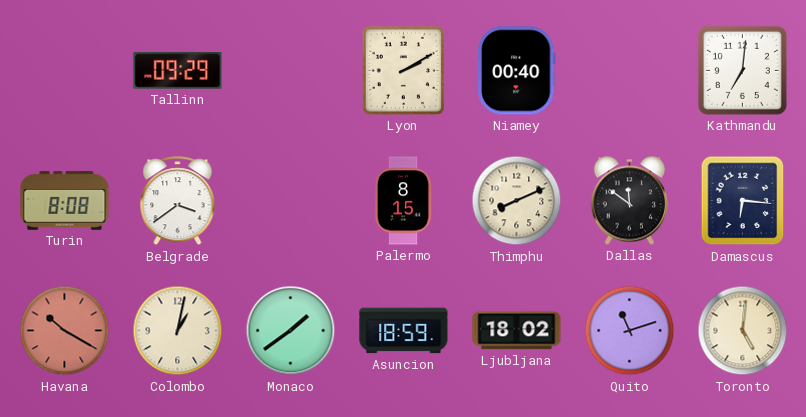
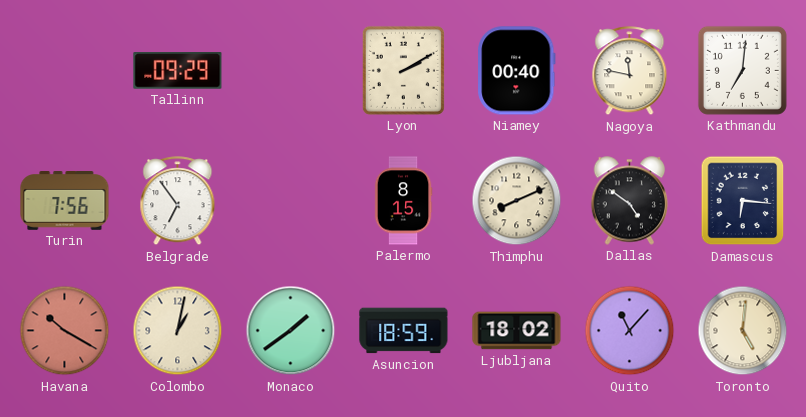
Nagoya: none -> 11:47 (630, 71)
Turin: 8:08 -> 7:56 (65, 201)
Belgrade: 3:39 -> 6:54 (178, 201)
Dallas: 11:51 -> 4:51 (630, 201)
Quito: 11:12 -> 11:07 (630, 331)
